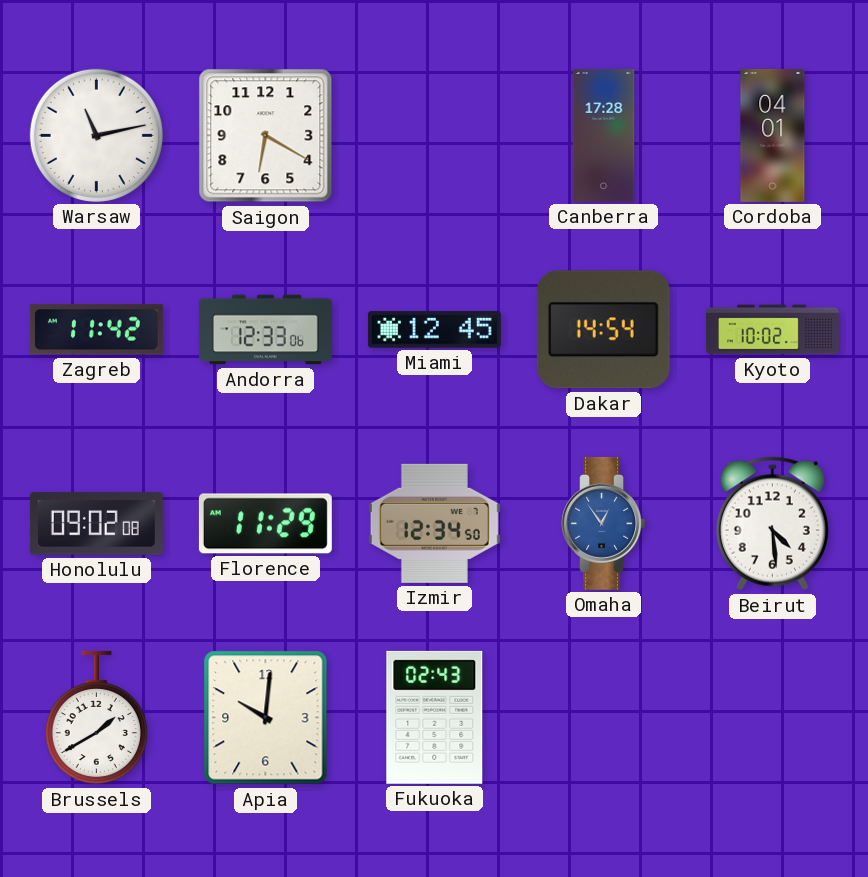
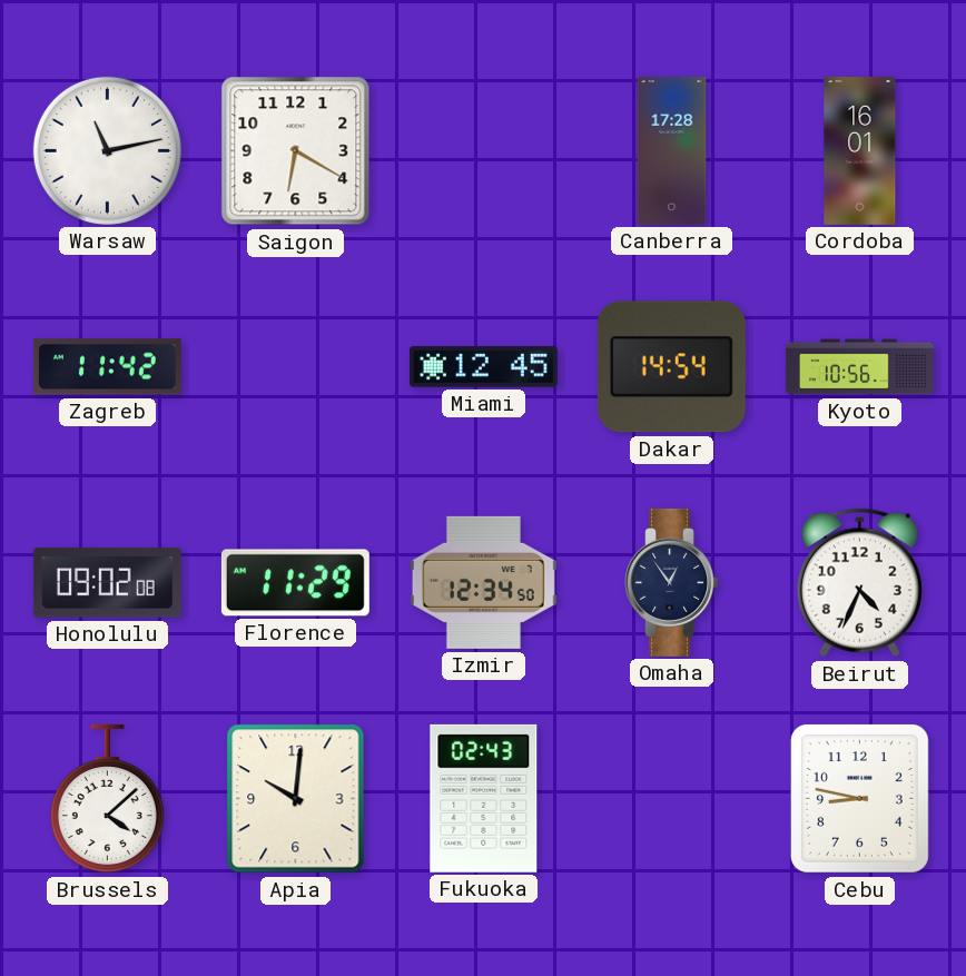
Cordoba: 04:01 -> 16:01 (860, 150)
Andorra: 12:33 -> none (265, 330)
Kyoto: 10:02 -> 10:56 (859, 367)
Omaha dial: blue -> navy (671, 582)
Beirut: 4:29 -> 4:34 (859, 583)
Brussels: 1:40 -> 4:08 (107, 799)
Cebu: none -> 8:47 (859, 798)
